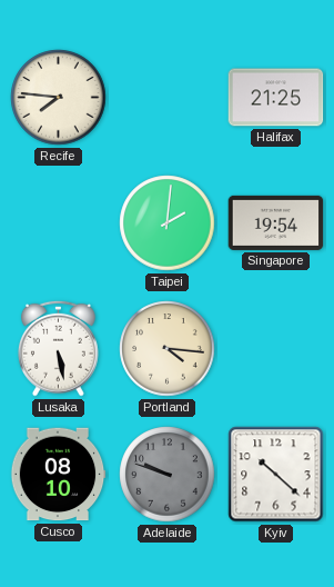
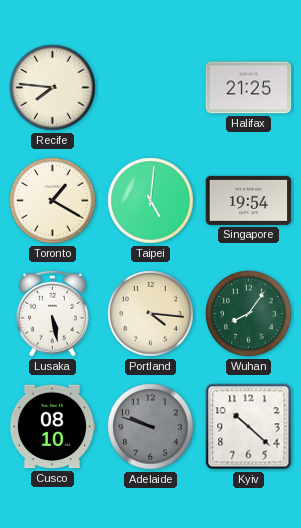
Toronto: none -> 1:20 (53, 201)
Taipei: 2:01 -> 5:01 (151, 201)
Wuhan: none -> 8:06 (249, 314)
